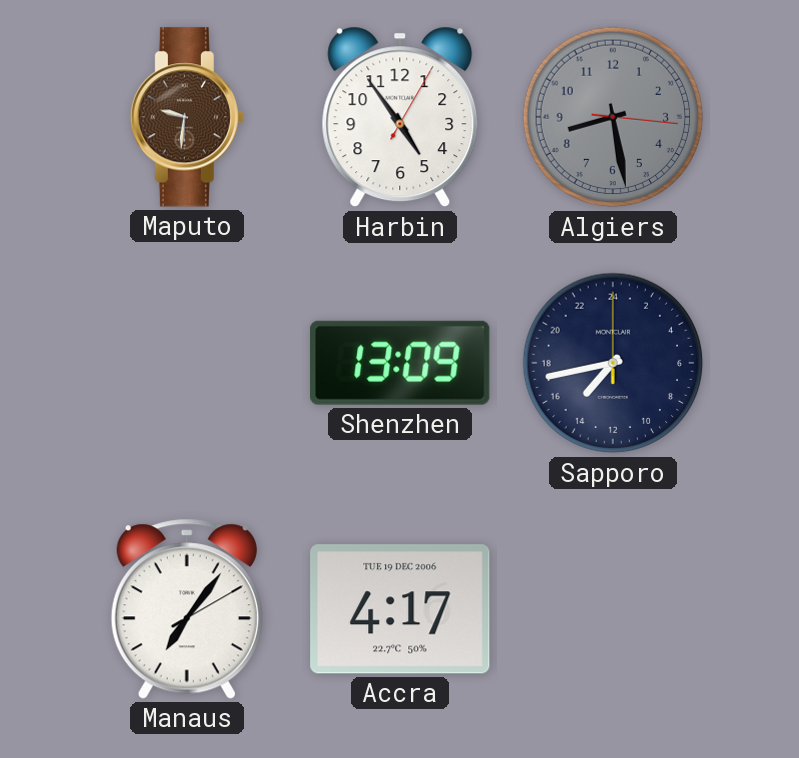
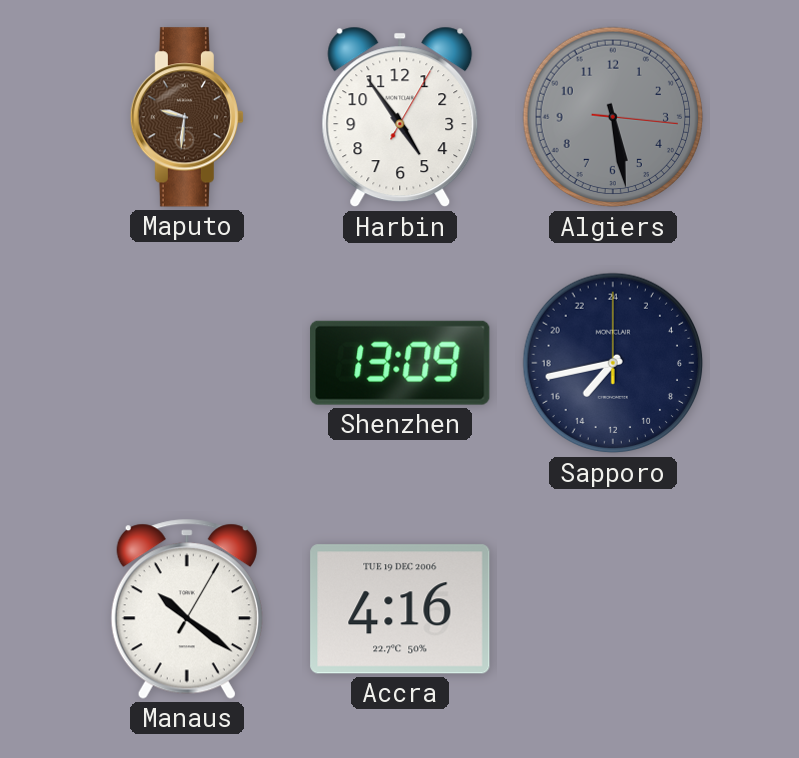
Algiers: 8:28 -> 5:28 (613, 117)
Manaus: 7:06 -> 10:21 (187, 609)
Accra: 4:17 -> 4:16 (400, 609)
